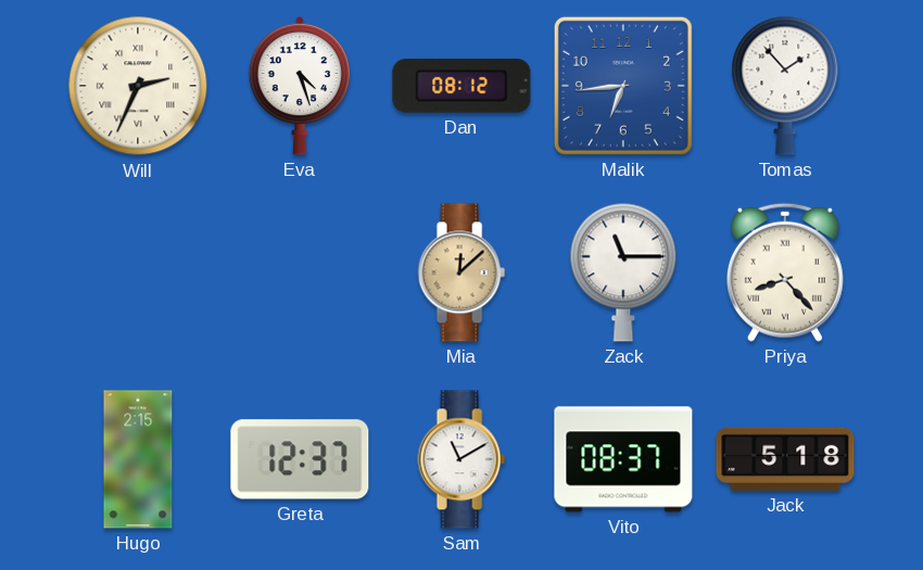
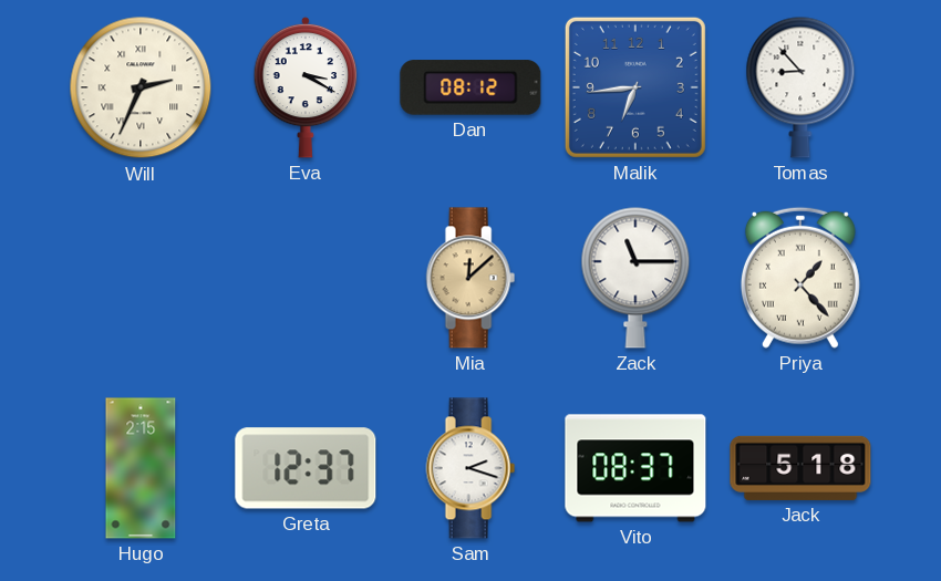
Eva: 4:27 -> 3:20 (306, 87)
Tomas: 1:53 -> 8:53 (800, 87)
Priya: 8:23 -> 1:23 (800, 278)
Sam: 11:10 -> 2:18 (471, 468)
